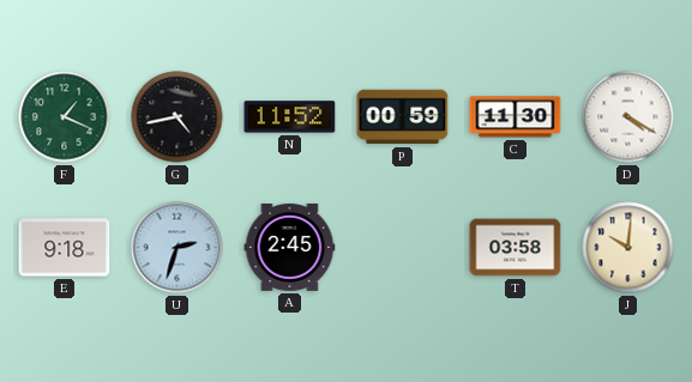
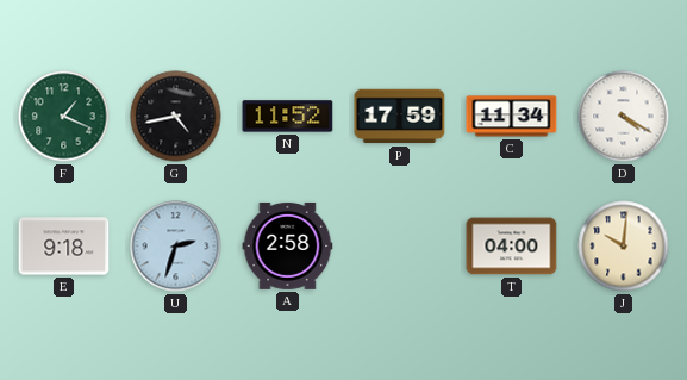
P: 00:59 -> 17:59 (400, 117)
C: 11:30 -> 11:34 (512, 117)
A: 2:45 -> 2:58 (288, 245)
T: 03:58 -> 04:00 (512, 247)
